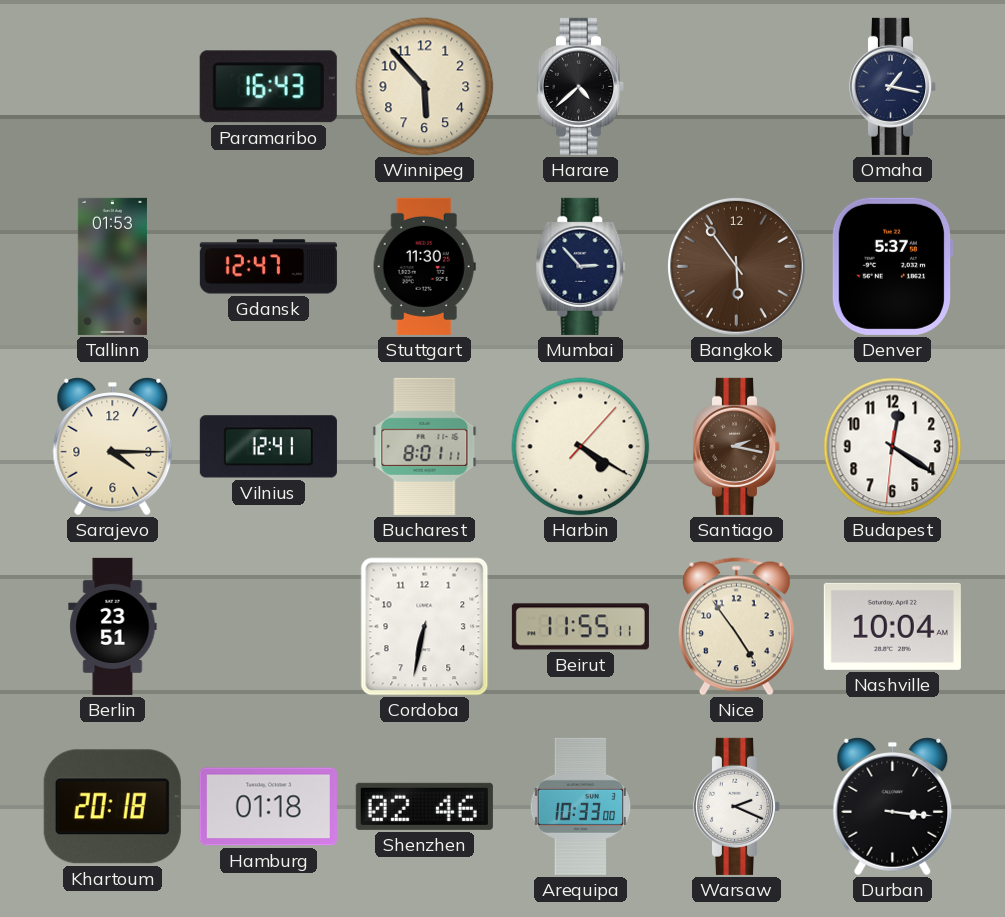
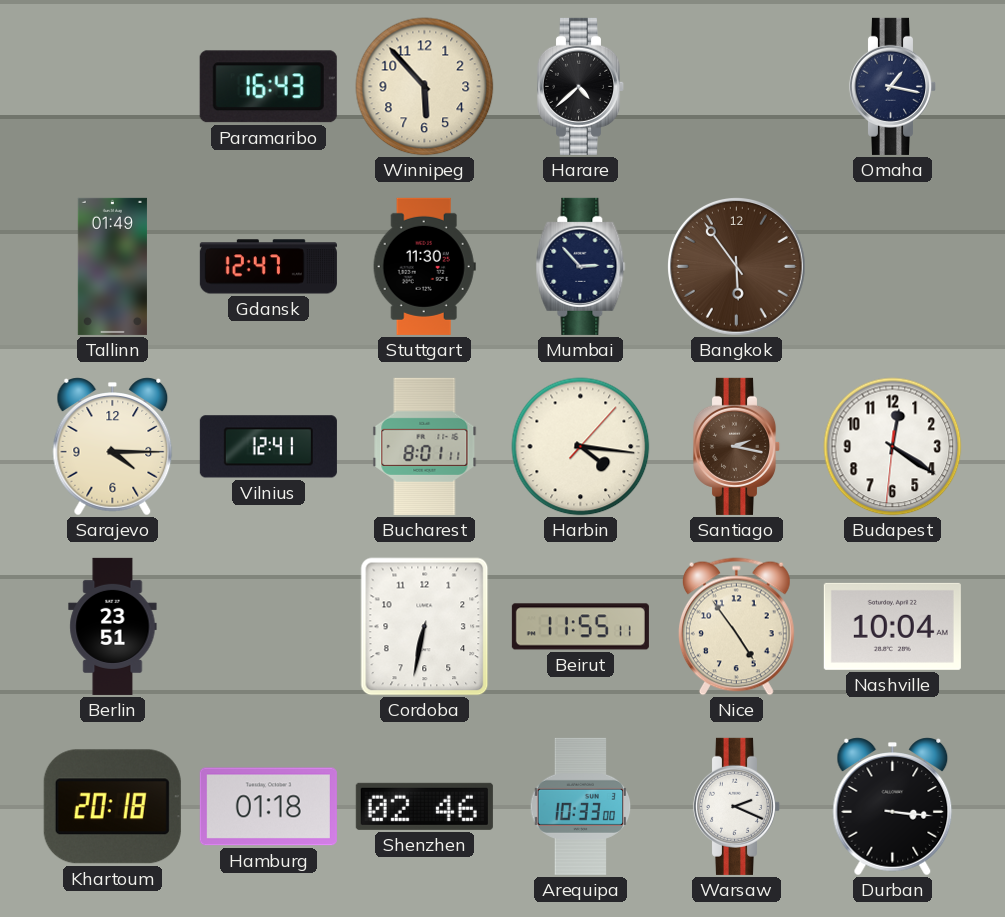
Tallinn: 01:53 -> 01:49 (112, 266)
Denver: 5:37 -> none (891, 266)
Harbin: 4:20 -> 4:16 (581, 447)
